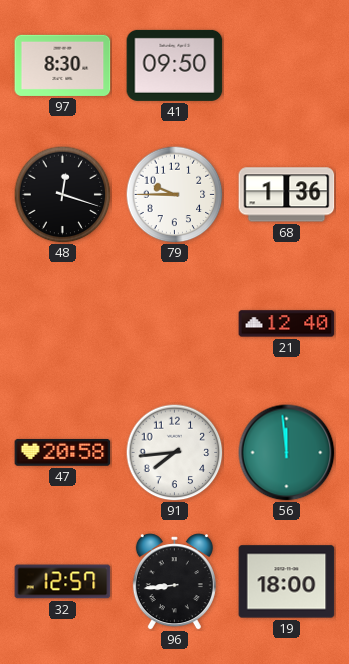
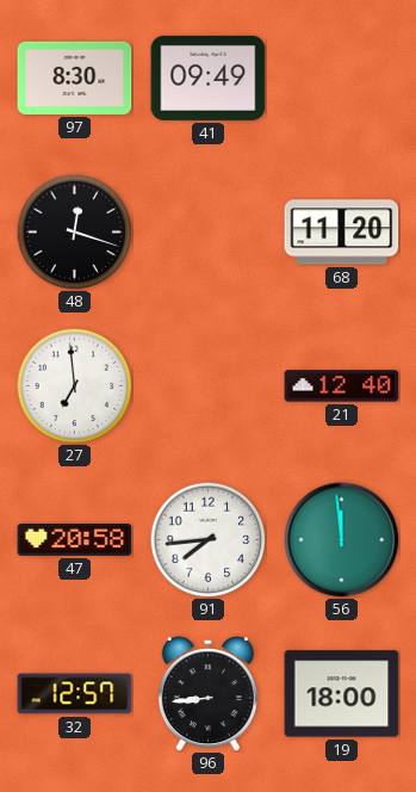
41: 09:50 -> 09:49 (209, 78)
79: 9:45 -> none (174, 194)
68: 1:36 -> 11:20 (342, 233)
27: none -> 6:59 (74, 385)
